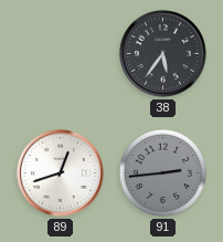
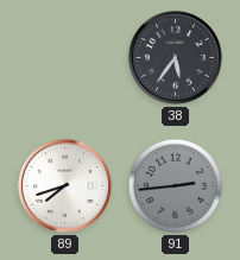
89: 12:42 -> 7:42 (64, 185)
